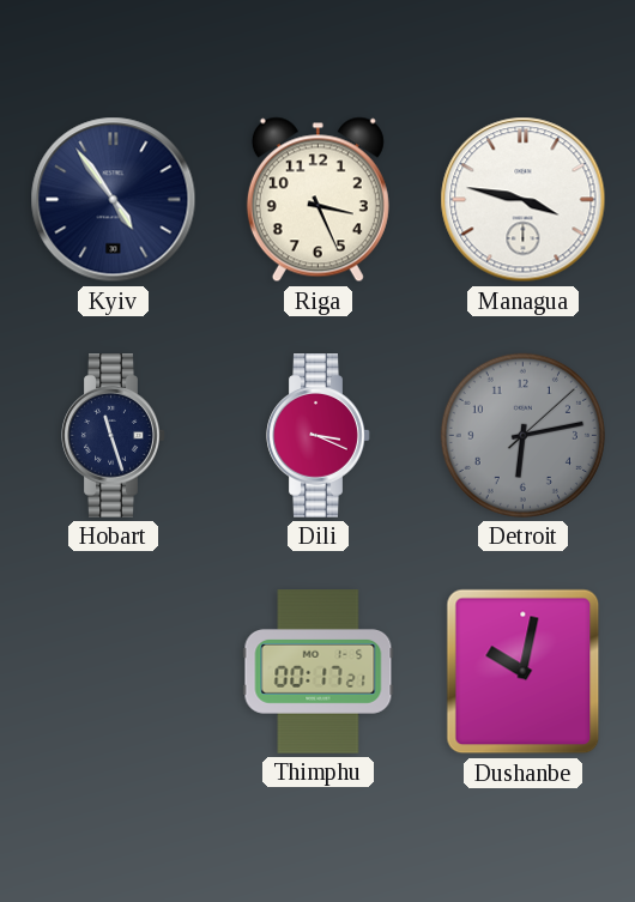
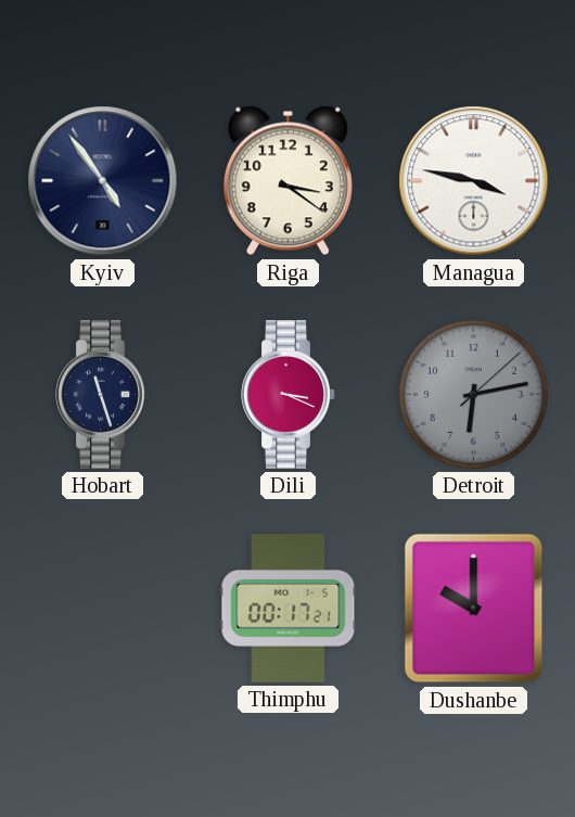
Riga: 3:26 -> 3:21 (287, 181)
Dushanbe: 10:02 -> 10:00 (474, 609)
